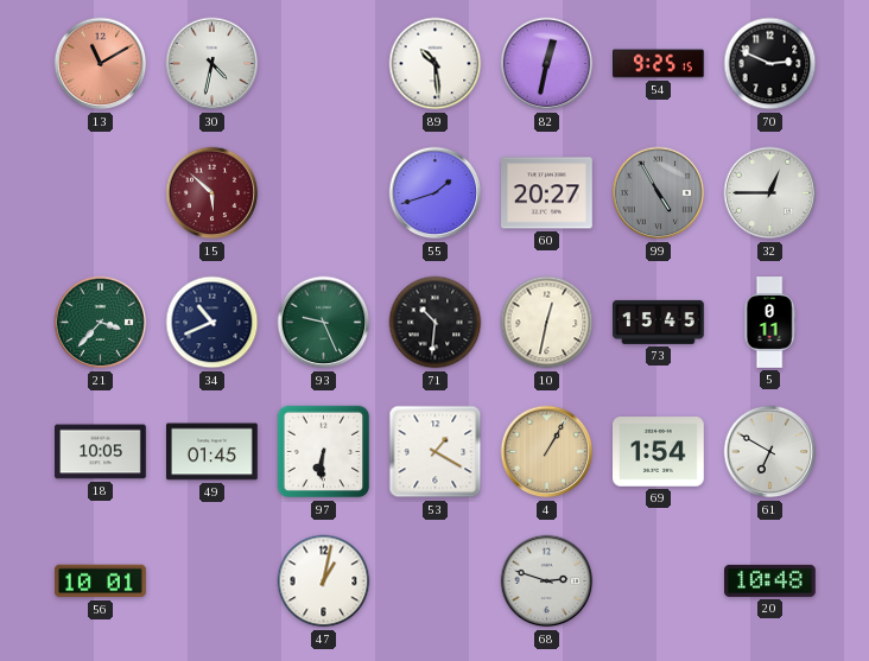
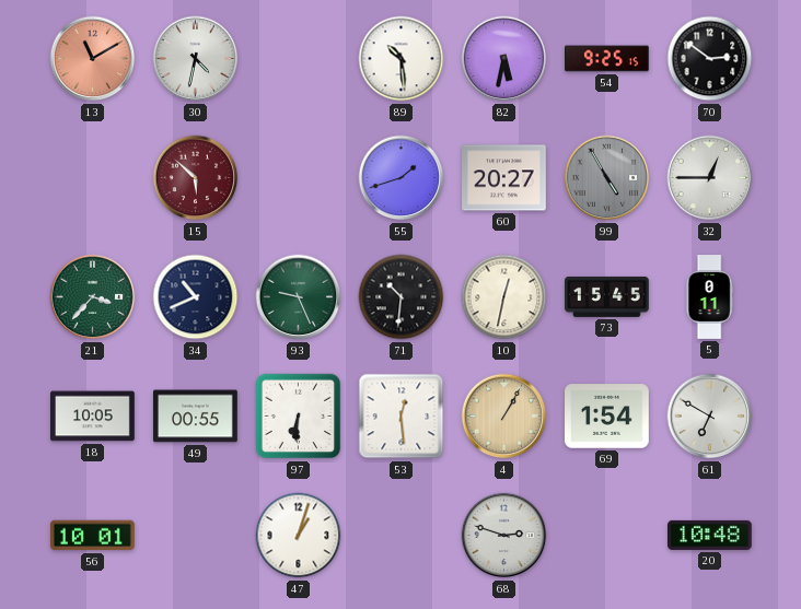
82: 12:32 -> 5:32 (504, 59)
70: 2:49 -> 2:51 (710, 59)
49: 01:45 -> 00:55 (196, 417)
53: 1:20 -> 12:29 (402, 417)
47: 1:02 -> 1:03 (299, 536)
